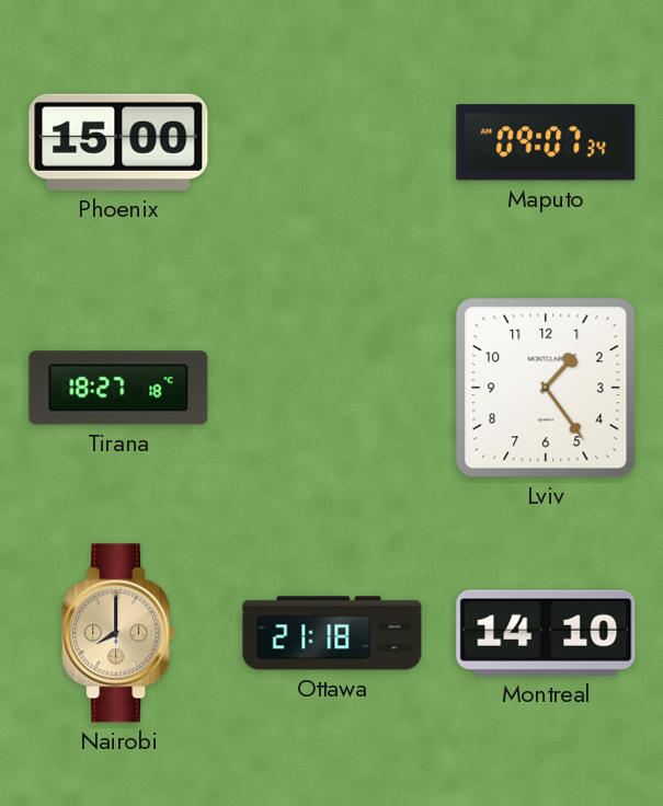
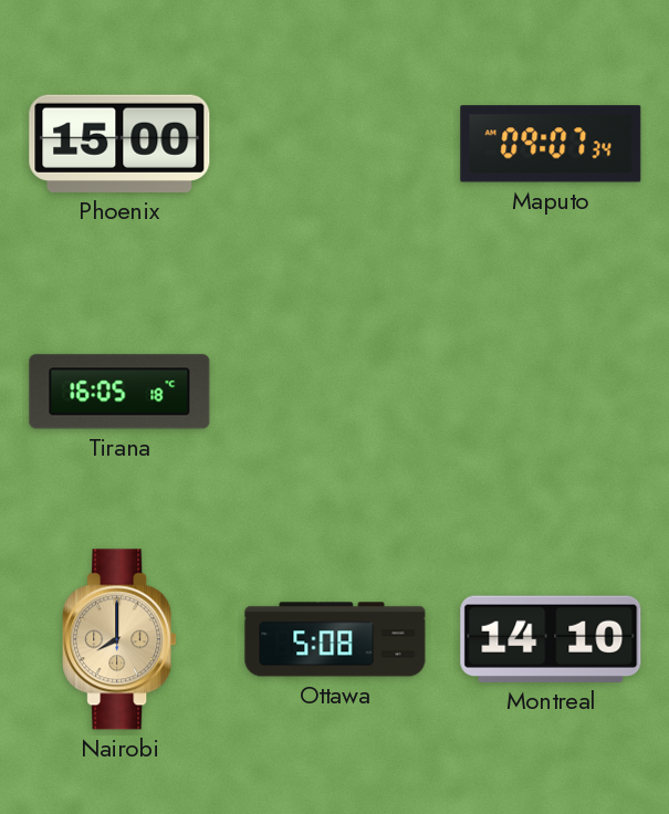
Tirana: 18:27 -> 16:05 (119, 392)
Lviv: 1:24 -> none (546, 388)
Ottawa: 21:18 -> 5:08 (335, 639)
